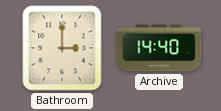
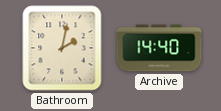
Bathroom: 3:00 -> 2:02 (62, 48)
